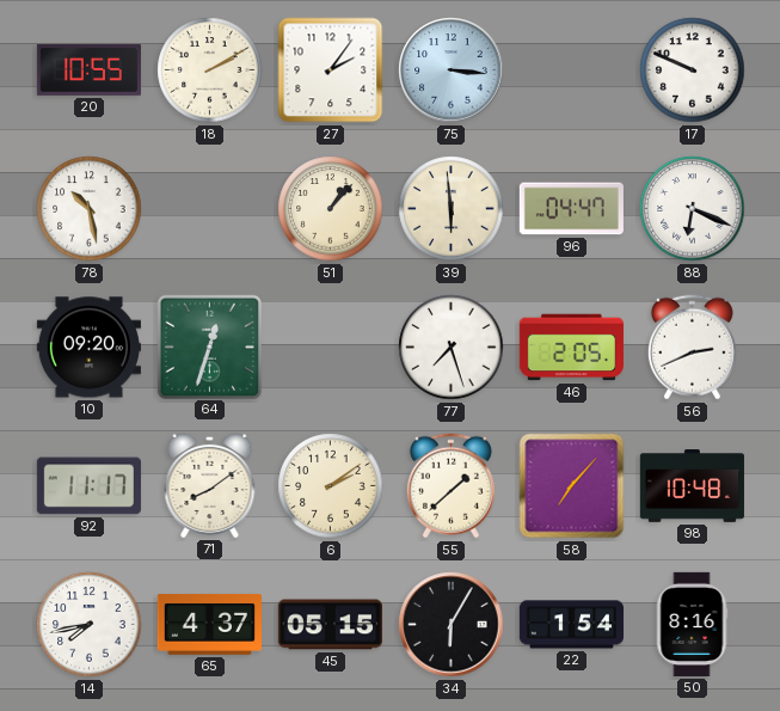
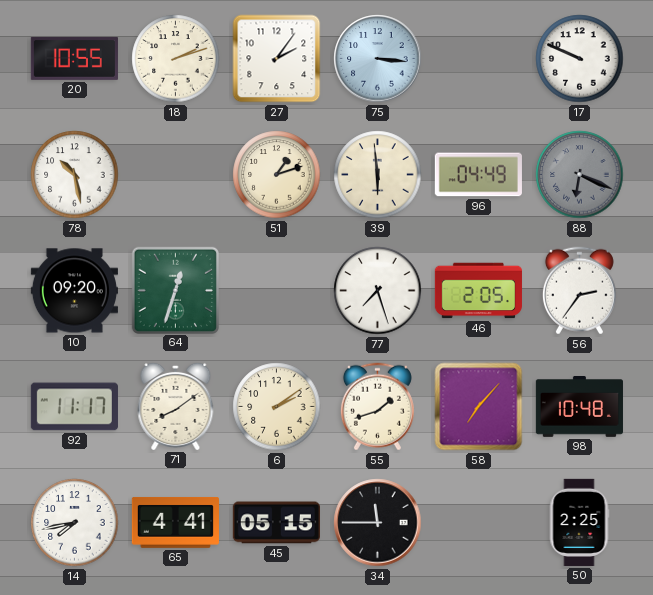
18: 2:10 -> 2:12 (176, 59)
51: 1:07 -> 1:12 (277, 175)
96: 04:47 -> 04:49 (478, 175)
88 dial: white -> grey (580, 175)
56: 2:41 -> 2:36 (579, 291)
55: 1:38 -> 1:42 (377, 407)
65: 4:37 -> 4:41 (175, 523)
34: 6:05 -> 11:45 (378, 523)
22: 1:54 -> none (571, 625)
50: 8:16 -> 2:25 (579, 522)
